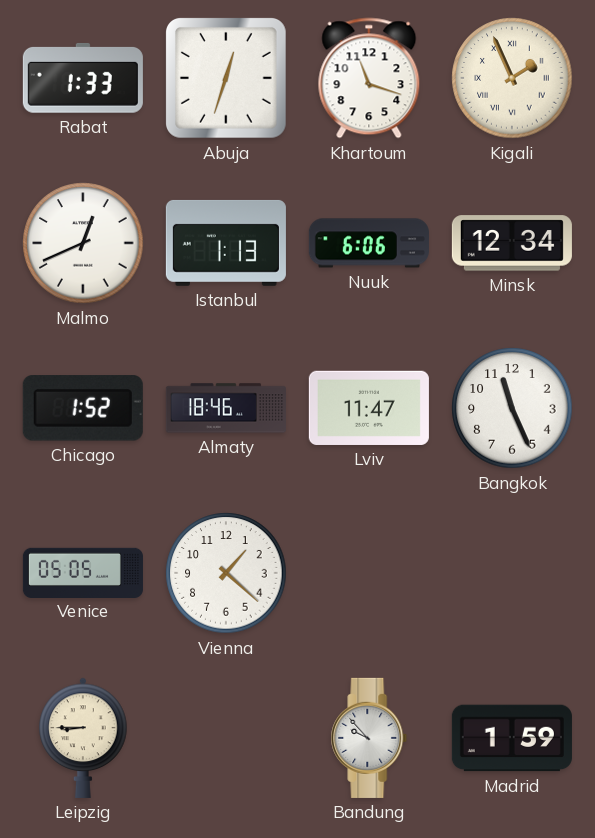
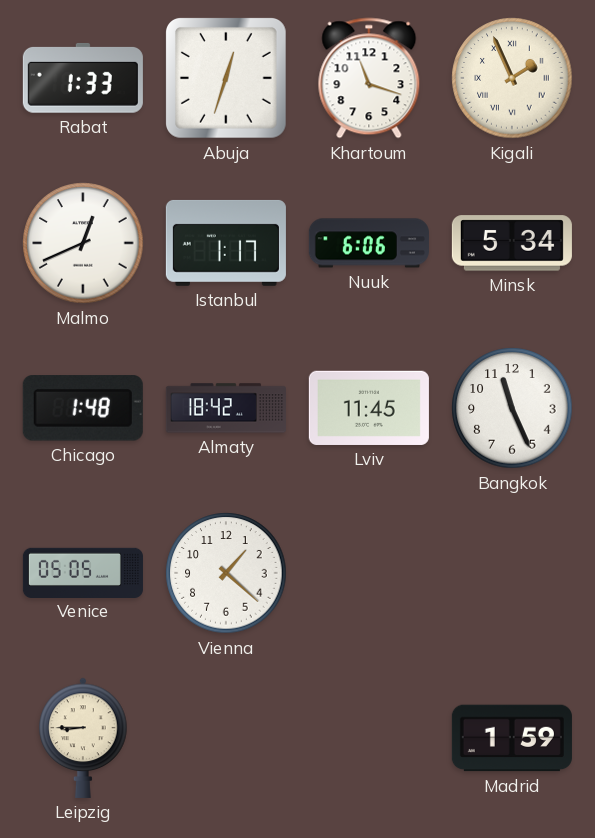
Istanbul: 1:13 -> 1:17 (226, 243)
Minsk: 12:34 -> 5:34 (512, 243)
Chicago: 1:52 -> 1:48 (83, 408)
Almaty: 18:46 -> 18:42 (226, 408)
Lviv: 11:47 -> 11:45 (369, 408)
Bandung: 9:53 -> none (369, 738)
